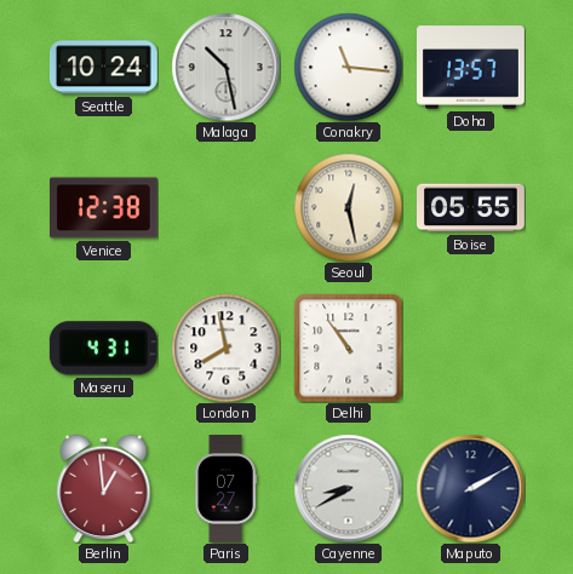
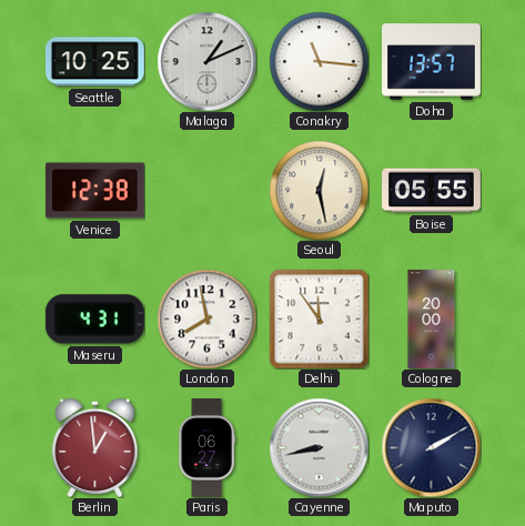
Seattle: 10:24 -> 10:25 (94, 62)
Malaga: 10:28 -> 1:11 (206, 61)
Delhi: 10:54 -> 11:54 (319, 318)
Cologne: none -> 20:00 (432, 320)
Paris: 07:27 -> 06:27 (206, 448)
Cayenne: 8:40 -> 8:43 (319, 447)
